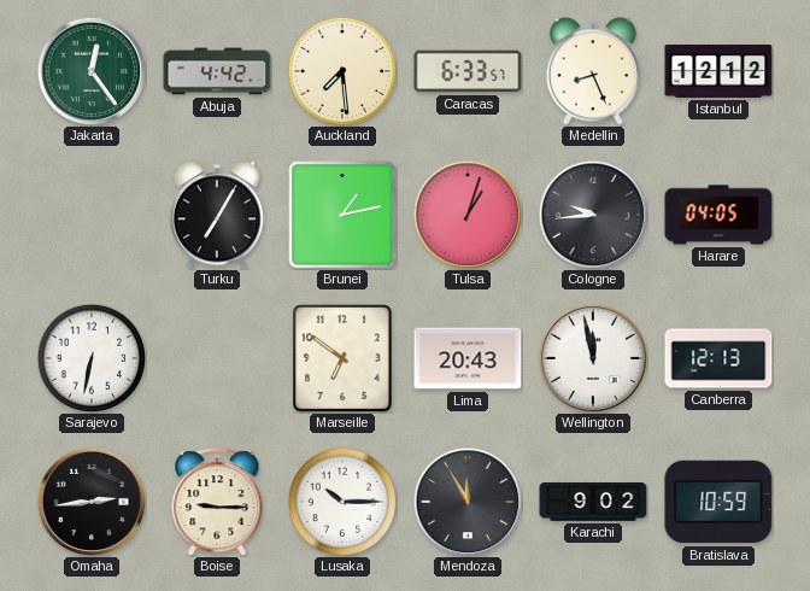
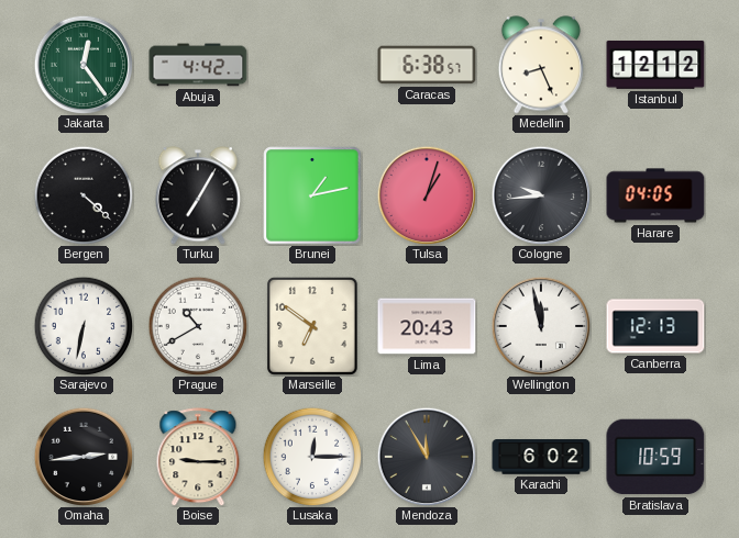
Auckland: 7:29 -> none (342, 71)
Caracas: 6:33 -> 6:38 (427, 65)
Bergen: none -> 4:22 (84, 195)
Prague: none -> 10:40 (198, 326)
Lusaka: 10:15 -> 12:15 (312, 457)
Karachi: 9:02 -> 6:02 (541, 458)
